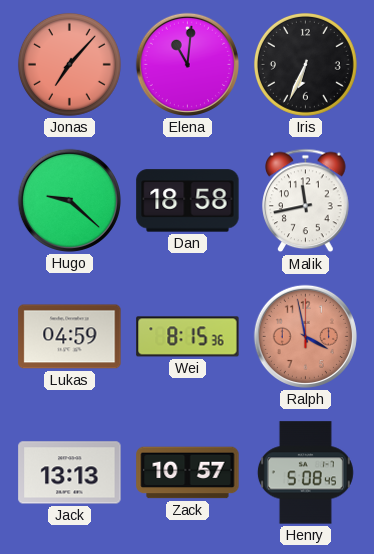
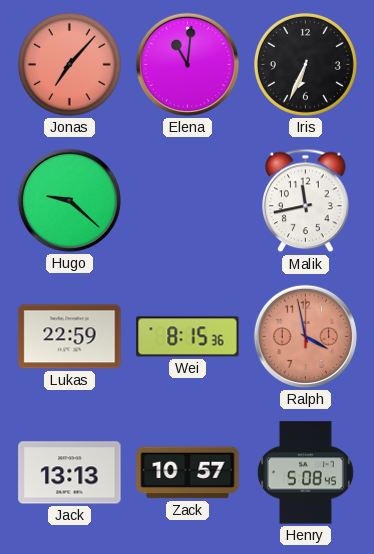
Dan: 18:58 -> none (188, 201)
Lukas: 04:59 -> 22:59 (70, 337)
